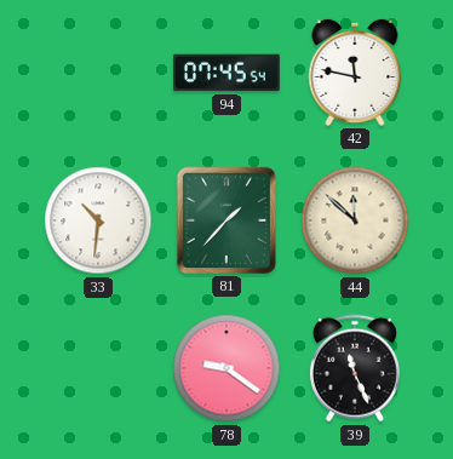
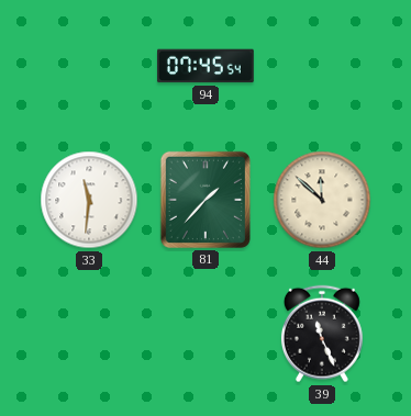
42: 11:47 -> none (355, 73)
33: 10:31 -> 11:31 (89, 200)
78: 9:21 -> none (226, 368)
